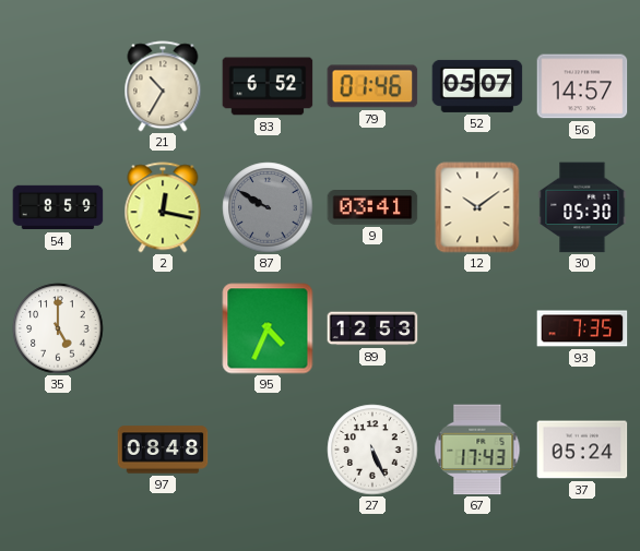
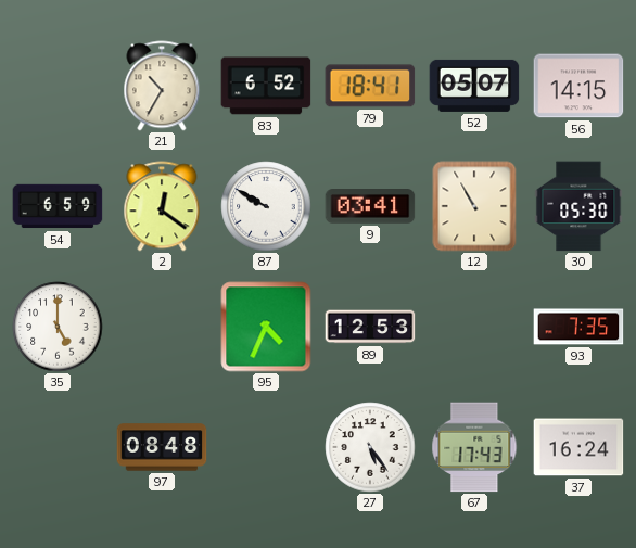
79: 01:46 -> 18:41 (370, 86)
56: 14:57 -> 14:15 (578, 86)
54: 8:59 -> 6:59 (58, 206)
2: 12:17 -> 12:21 (162, 206)
87 dial: grey -> white (266, 206)
12: 10:09 -> 10:55 (474, 206)
27: 5:26 -> 5:24 (370, 447)
37: 05:24 -> 16:24 (578, 447)
